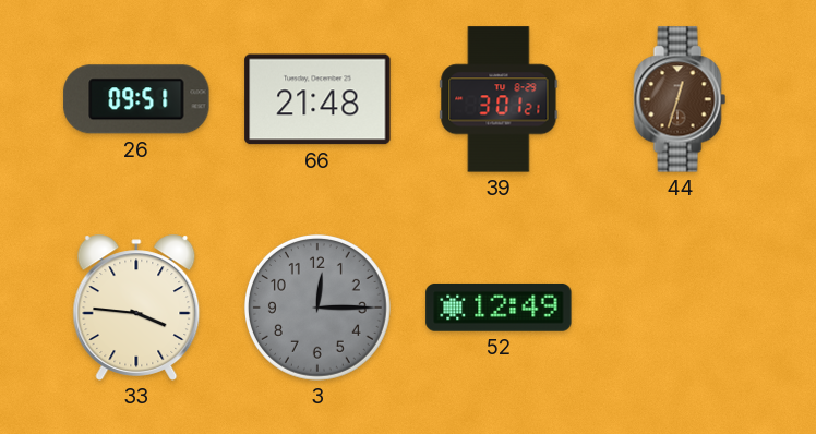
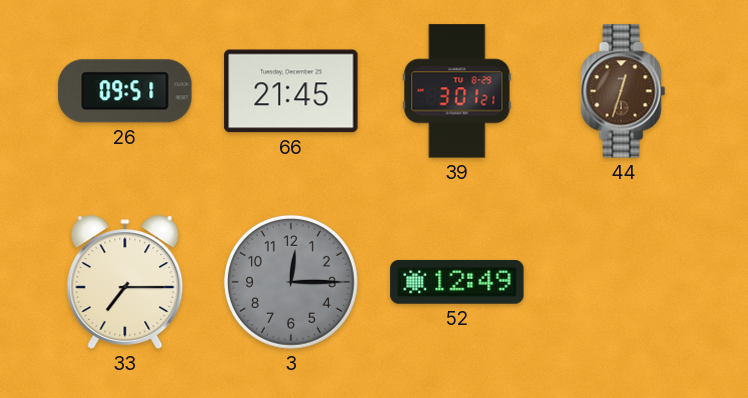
66: 21:48 -> 21:45 (291, 91)
33: 3:46 -> 7:15 (125, 282)
